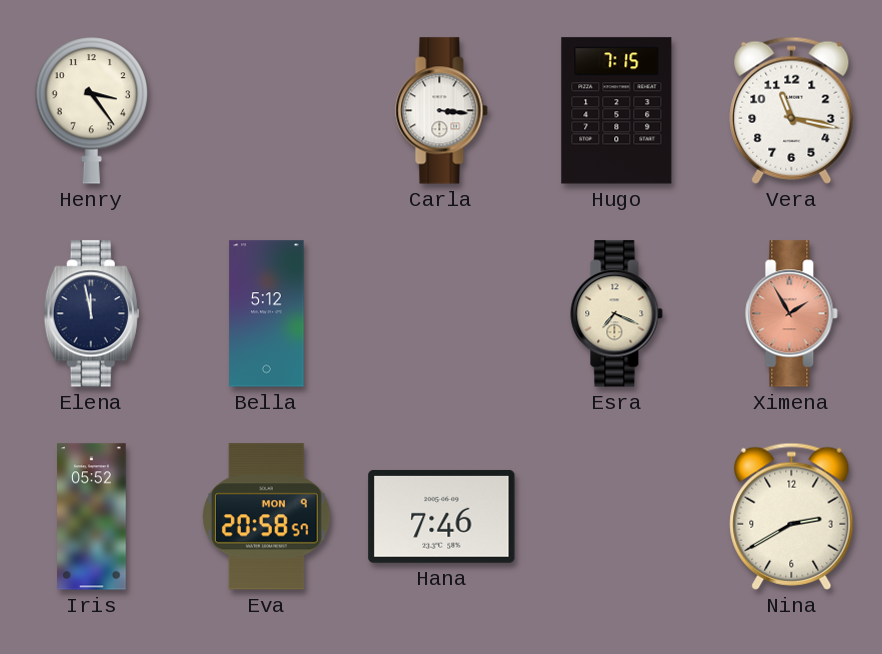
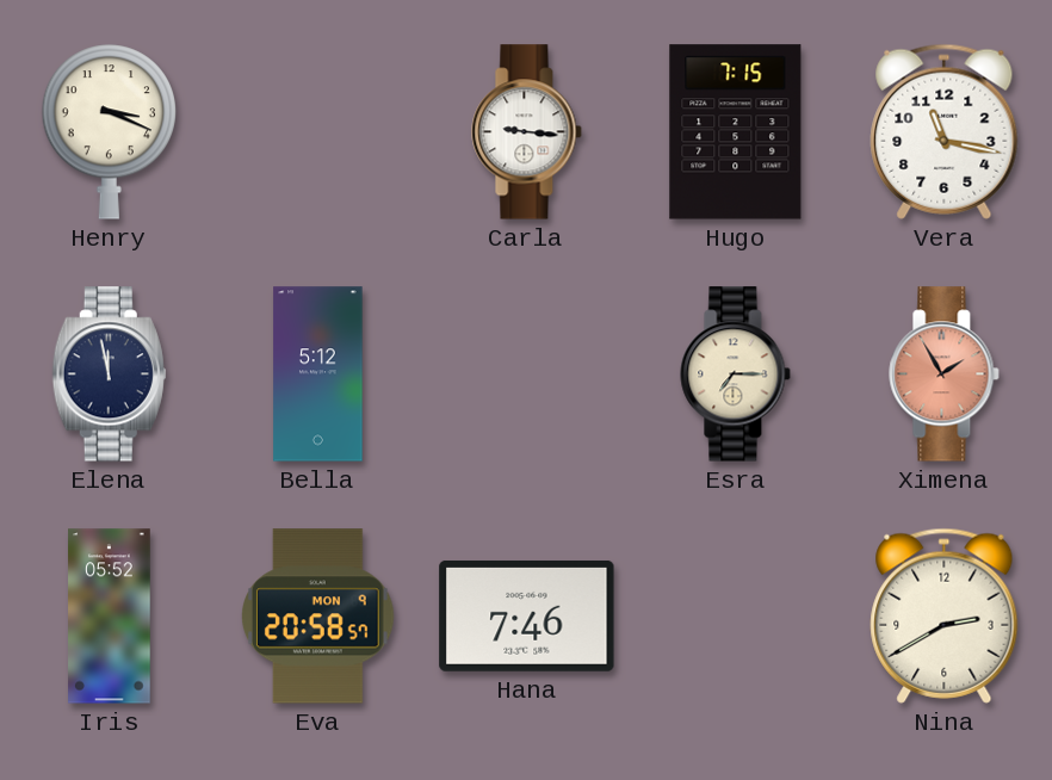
Henry: 3:24 -> 3:19 (110, 132)
Carla: 3:16 -> 9:16 (527, 132)
Esra: 7:19 -> 7:15 (736, 374)
